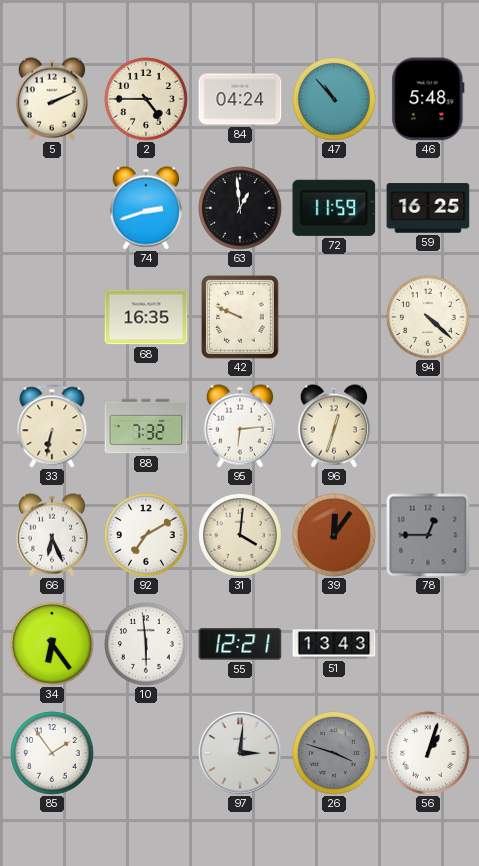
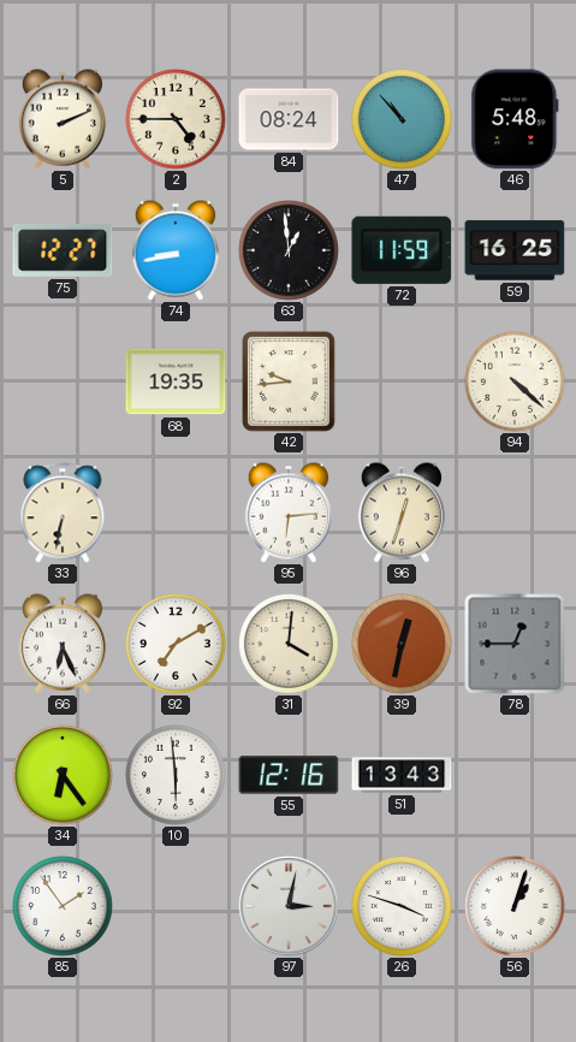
84: 04:24 -> 08:24 (289, 119)
75: none -> 12:27 (63, 250)
74: 2:42 -> 8:43 (176, 250)
68: 16:35 -> 19:35 (176, 381)
42: 9:49 -> 9:44 (290, 383)
88: 7:32 -> none (146, 426)
39: 12:06 -> 12:32 (403, 645)
55: 12:21 -> 12:16 (289, 775)
97: 3:01 -> 3:02 (289, 906)
26 dial: grey -> white (403, 907)
